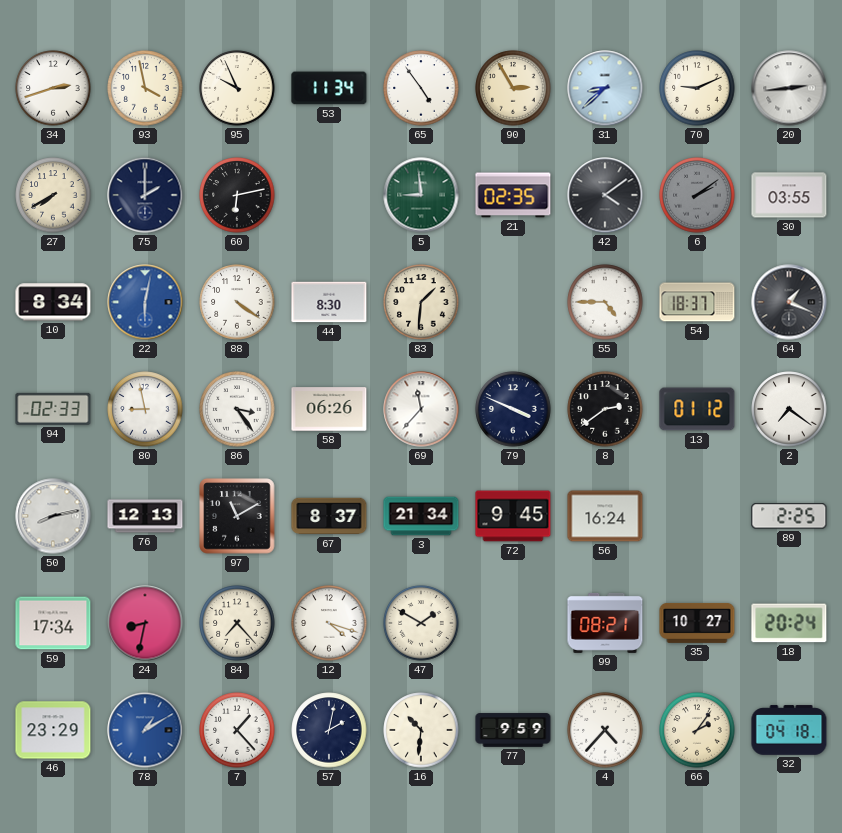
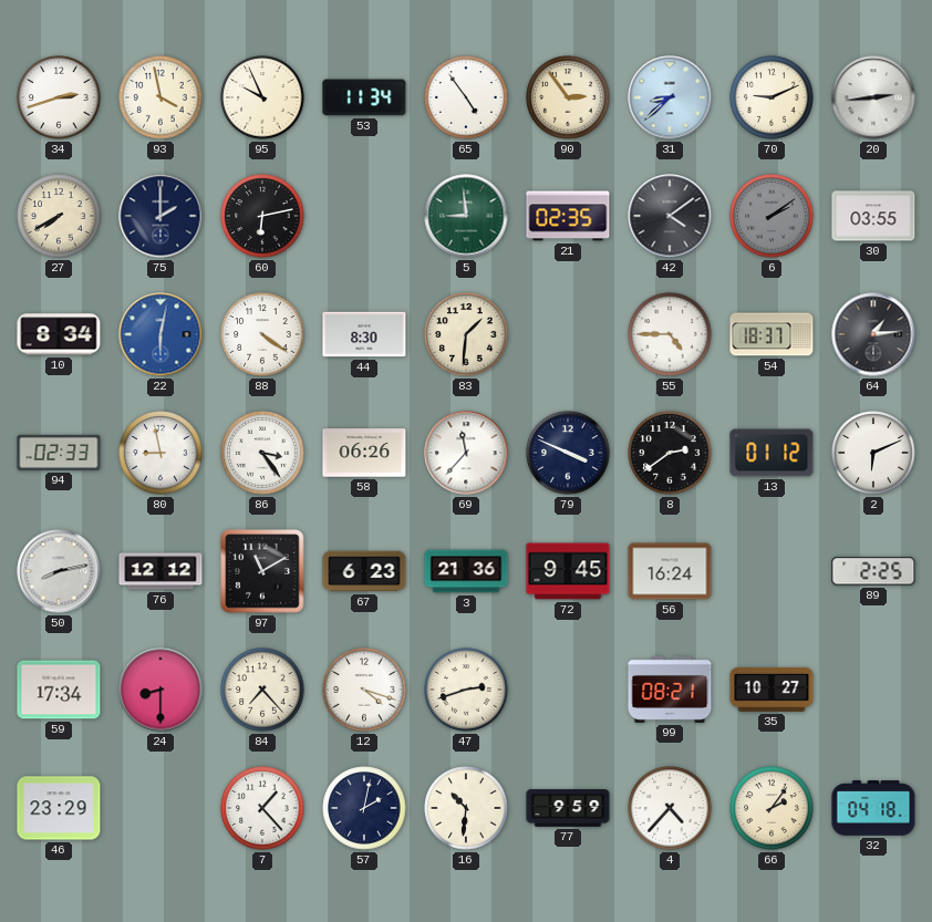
90: 2:55 -> 2:54 (568, 97)
64: 1:19 -> 1:14 (873, 334)
2: 7:21 -> 6:11 (873, 453)
76: 12:13 -> 12:12 (160, 571)
67: 8:37 -> 6:23 (364, 571)
3: 21:34 -> 21:36 (466, 571)
24: 8:32 -> 8:30 (160, 690)
47: 1:50 -> 2:42 (466, 690)
18: 20:24 -> none (789, 623)
78: 1:10 -> none (145, 730)
